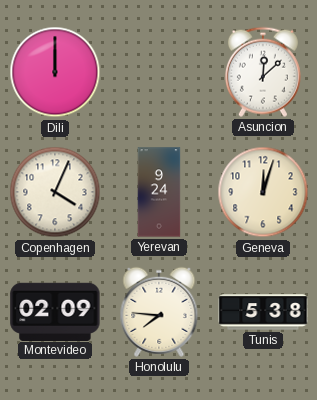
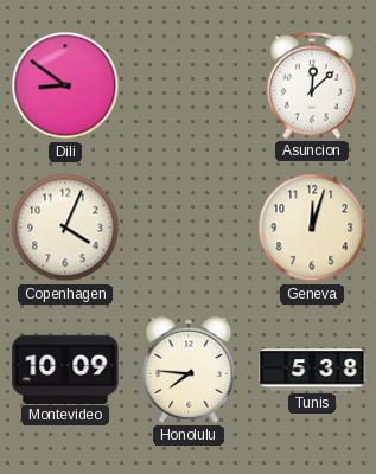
Dili: 12:00 -> 8:51 (65, 85)
Yerevan: 9:24 -> none (159, 192)
Montevideo: 02:09 -> 10:09 (65, 369)
